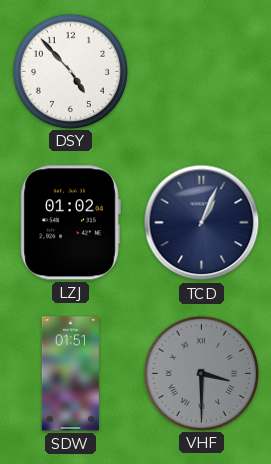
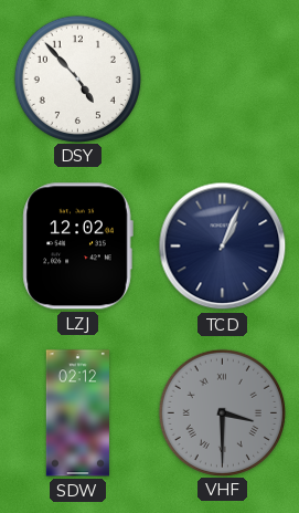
LZJ: 01:02 -> 12:02 (77, 247)
SDW: 01:51 -> 02:12 (77, 413)
